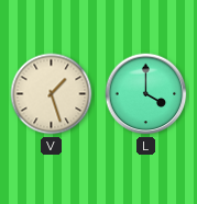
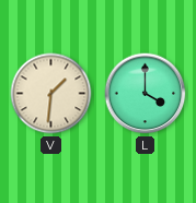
V: 1:27 -> 1:31 (51, 94)
